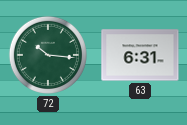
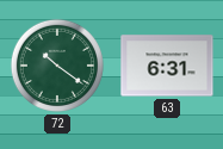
72: 10:16 -> 10:21 (57, 66)
